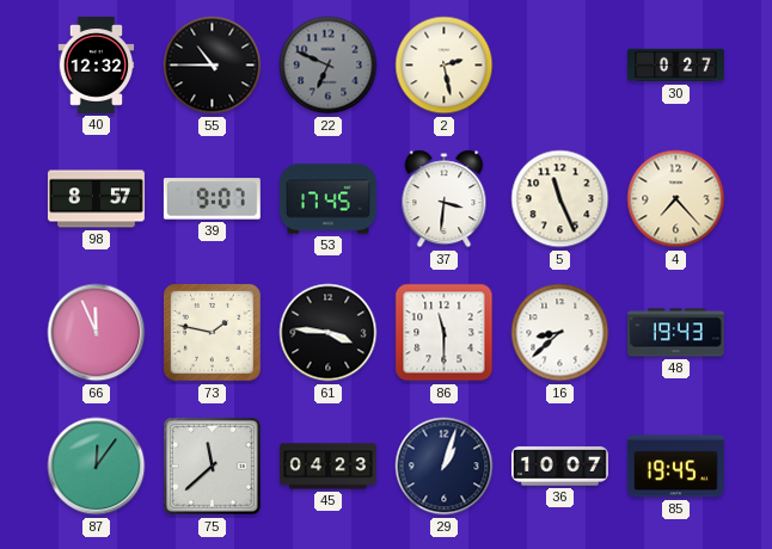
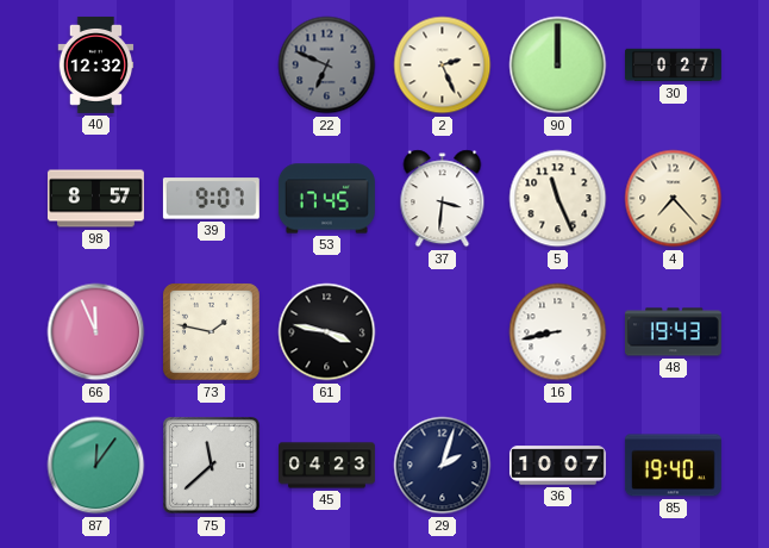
55: 10:45 -> none (213, 66)
2: 2:28 -> 2:26 (443, 66)
90: none -> 12:00 (558, 66)
61: 3:46 -> 3:47 (327, 332)
86: 11:30 -> none (445, 333)
16: 8:38 -> 8:43 (558, 332)
29: 1:03 -> 2:03 (443, 466)
85: 19:45 -> 19:40 (673, 466)
